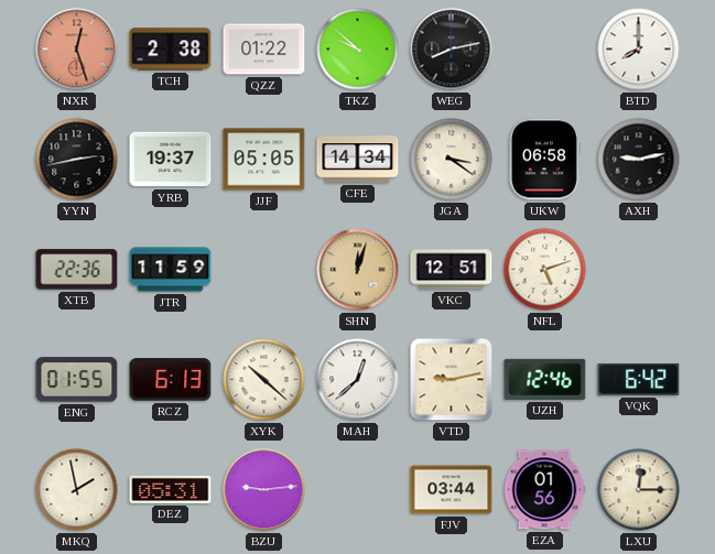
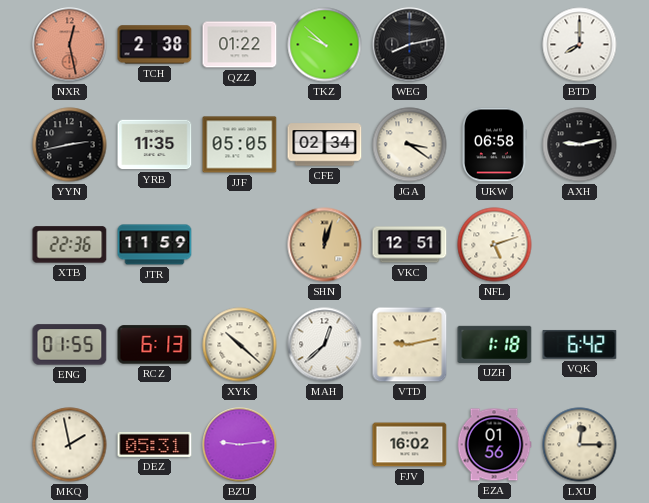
NXR: 12:27 -> 12:28 (70, 45)
YRB: 19:37 -> 11:35 (155, 145)
CFE: 14:34 -> 02:34 (325, 145)
UZH: 12:46 -> 1:18 (495, 344)
FJV: 03:44 -> 16:02 (410, 445)
